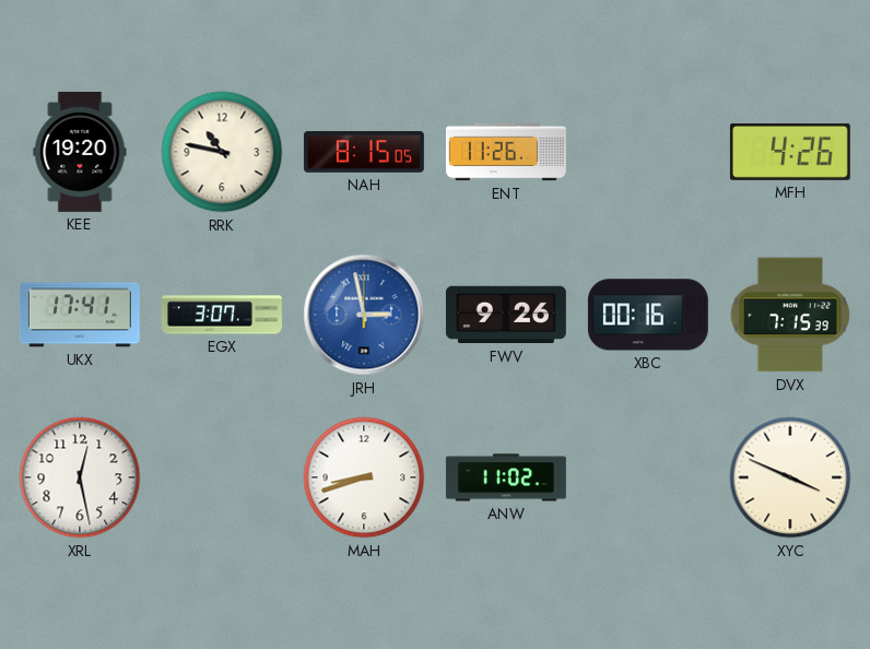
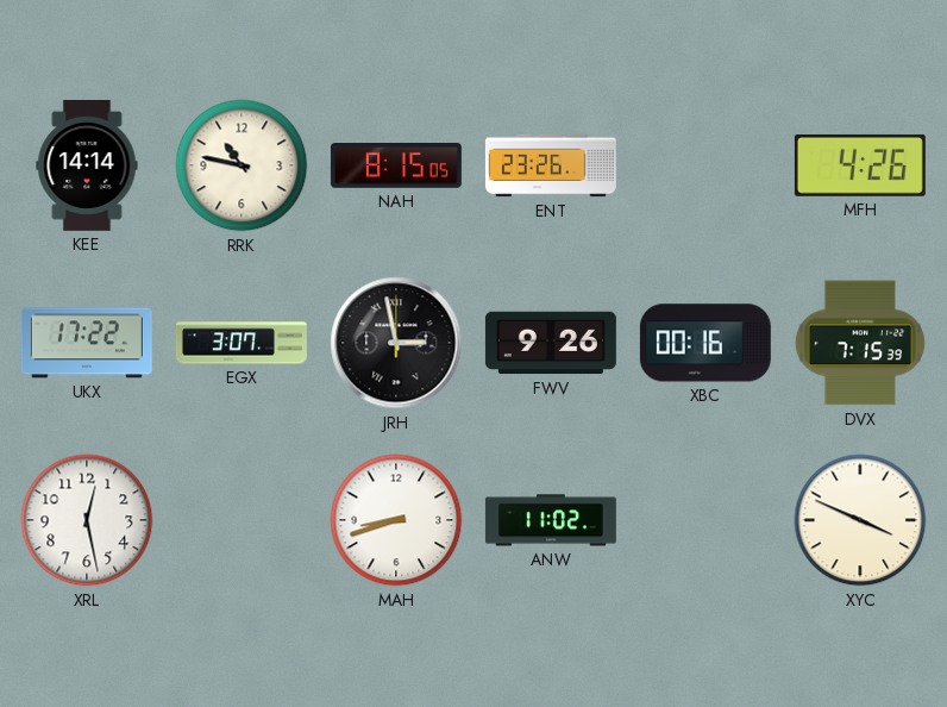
KEE: 19:20 -> 14:14 (87, 165)
ENT: 11:26 -> 23:26 (551, 165)
UKX: 17:41 -> 17:22 (87, 343)
JRH dial: blue -> black (396, 343)
